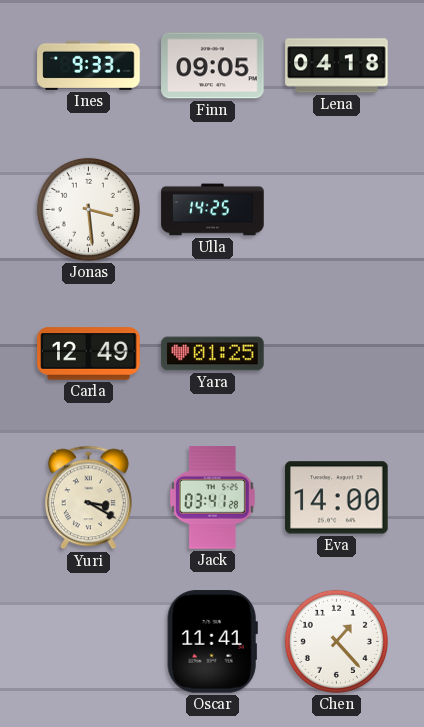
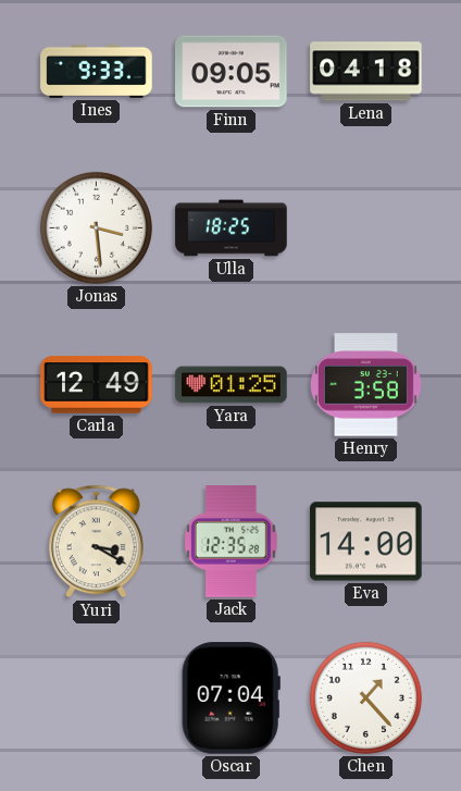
Ulla: 14:25 -> 18:25 (232, 228)
Henry: none -> 3:58 (366, 385)
Jack: 03:41 -> 12:35 (230, 542)
Oscar: 11:41 -> 07:04 (230, 699)
